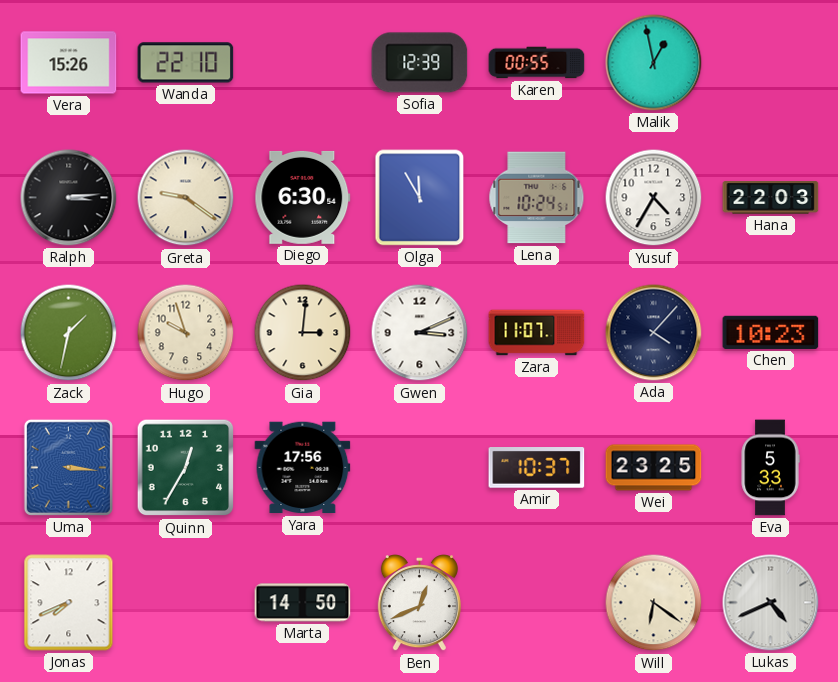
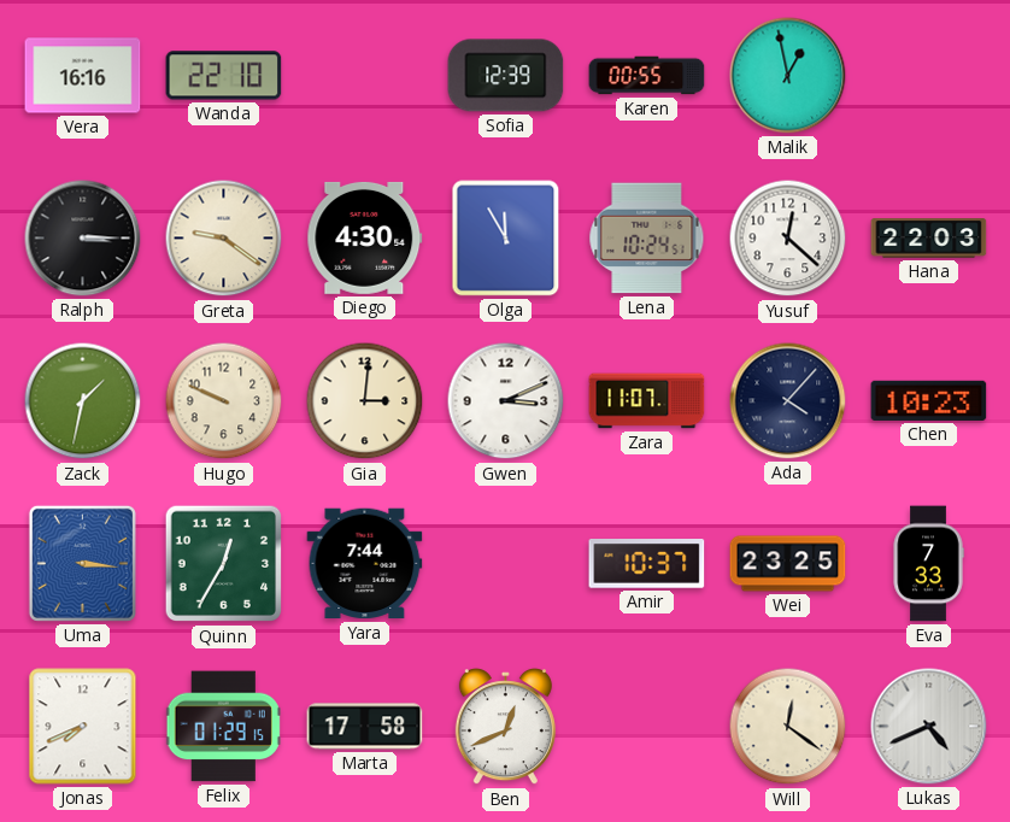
Vera: 15:26 -> 16:16 (83, 76)
Ralph: 3:14 -> 3:15 (83, 239)
Diego: 6:30 -> 4:30 (365, 237)
Yusuf: 4:35 -> 12:22 (788, 239)
Hugo: 9:57 -> 9:49 (224, 401)
Yara: 17:56 -> 7:44 (365, 564)
Eva: 5:33 -> 7:33 (928, 564)
Felix: none -> 01:29 (223, 727)
Marta: 14:50 -> 17:58 (365, 727)
Will: 6:21 -> 12:21 (788, 727)
